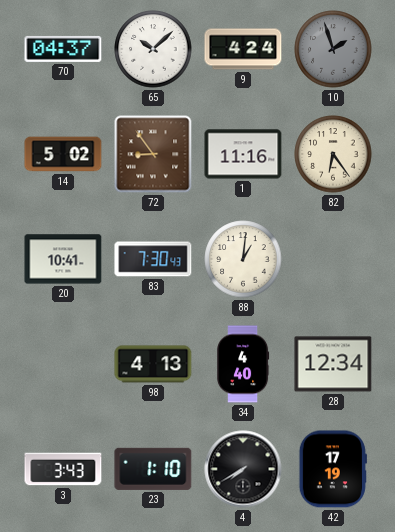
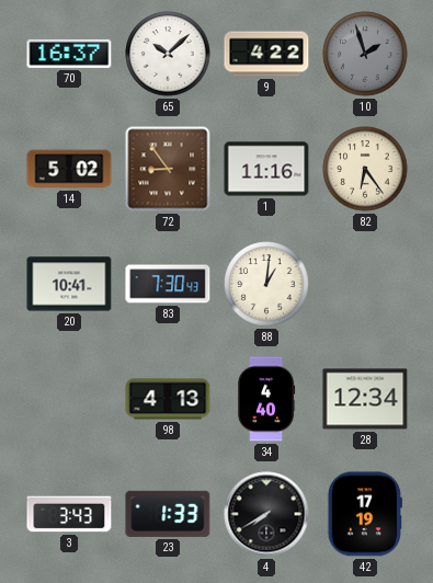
70: 04:37 -> 16:37 (69, 54)
9: 4:24 -> 4:22 (266, 54)
23: 1:10 -> 1:33 (168, 514)
